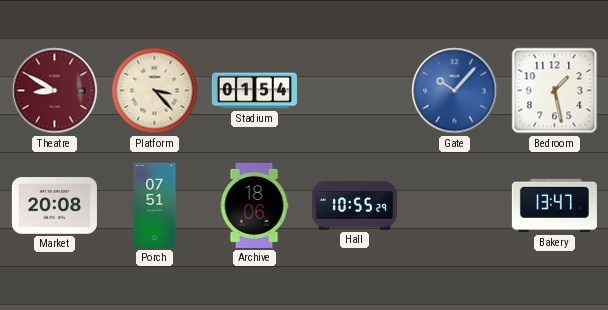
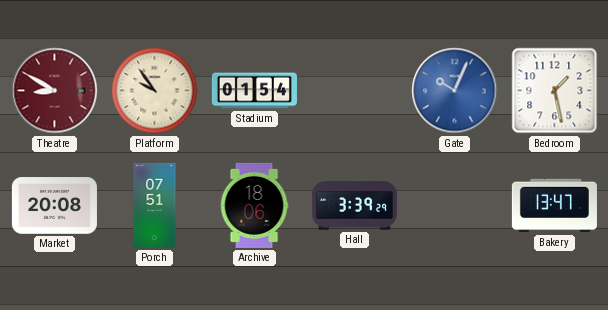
Platform: 3:23 -> 9:54 (155, 91)
Gate: 10:07 -> 10:04 (455, 91)
Hall: 10:55 -> 3:39 (354, 206)
